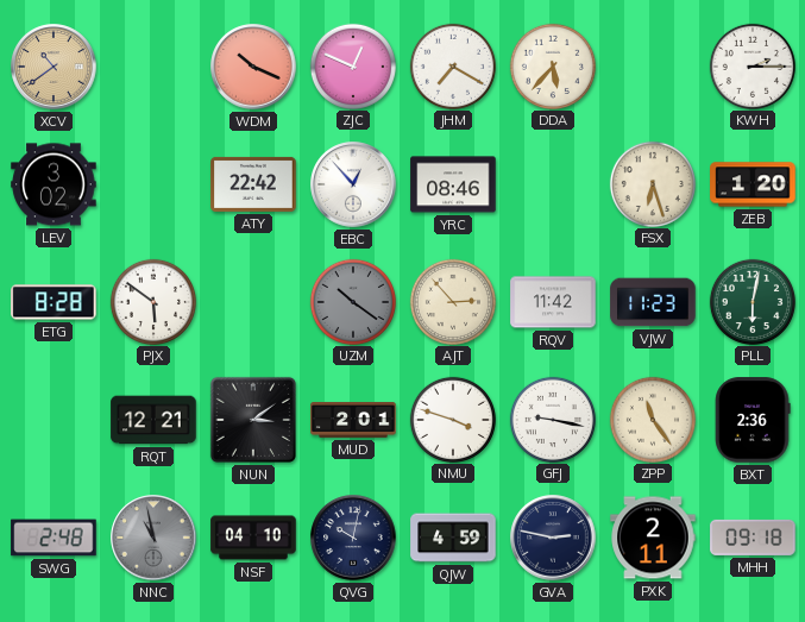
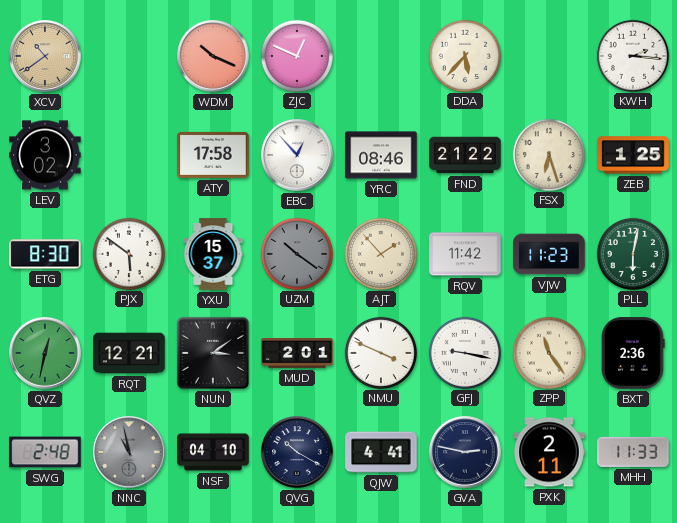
JHM: 7:20 -> none (452, 65)
KWH: 2:15 -> 2:16 (632, 55)
ATY: 22:42 -> 17:58 (213, 155)
FND: none -> 21:22 (465, 155)
ZEB: 1:20 -> 1:25 (633, 155)
ETG: 8:28 -> 8:30 (45, 254)
YXU: none -> 15:37 (213, 254)
AJT: 2:53 -> 1:53 (380, 253)
QVZ: none -> 12:32 (45, 353)
NMU: 3:48 -> 3:49 (380, 352)
QVG: 10:02 -> 10:20 (297, 452)
QJW: 4:59 -> 4:41 (381, 452)
MHH: 09:18 -> 11:33 (633, 452)
